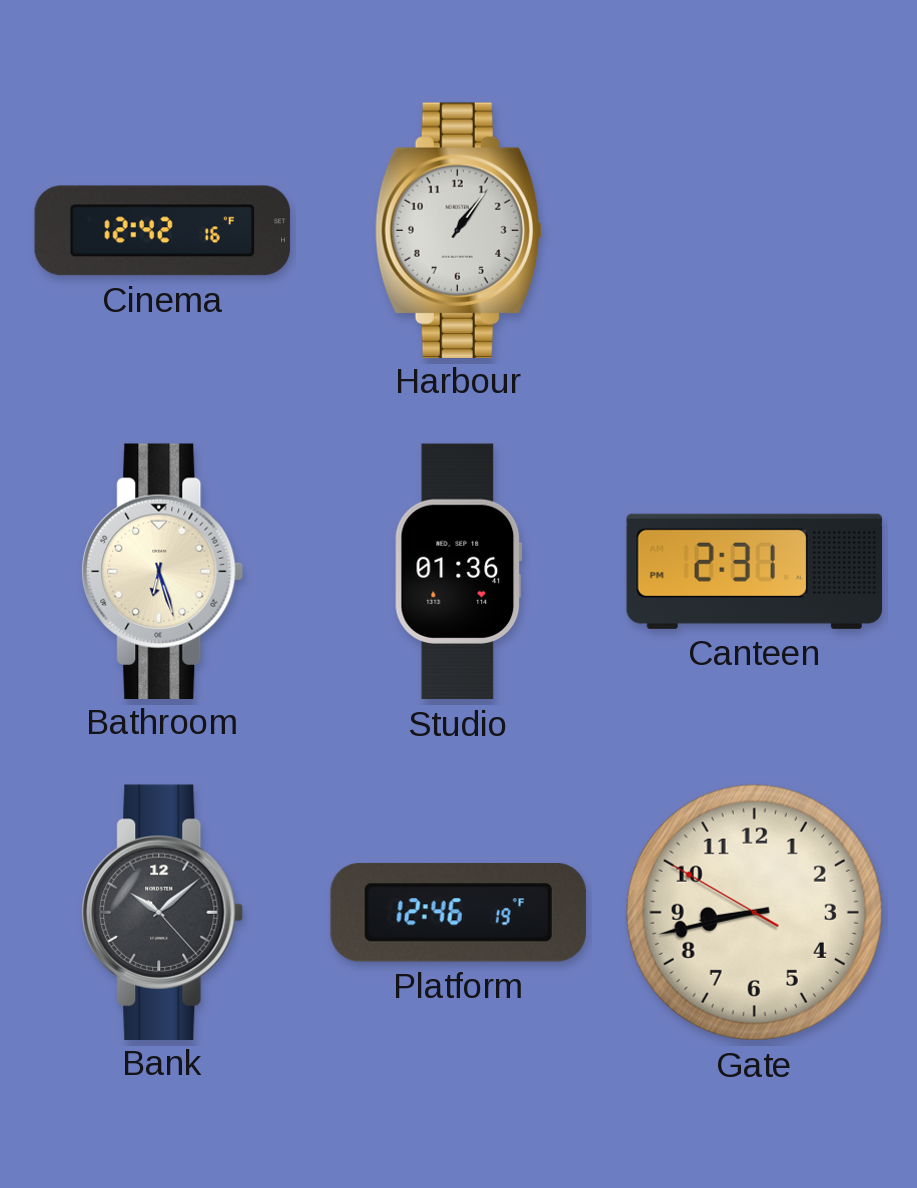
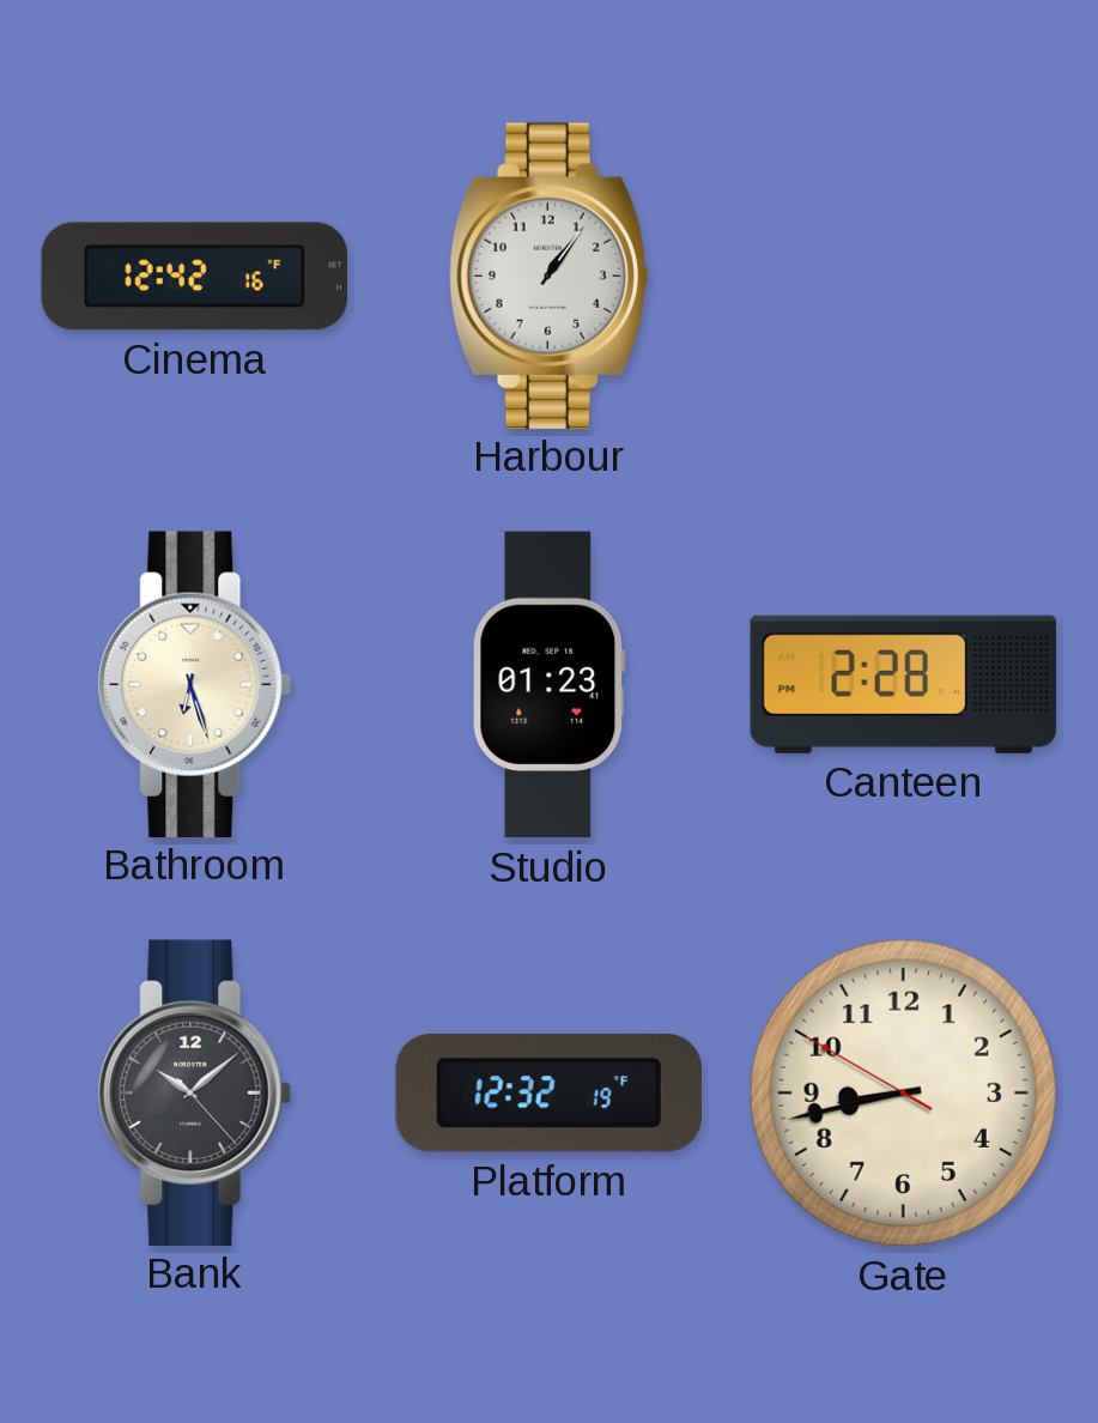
Studio: 01:36 -> 01:23 (550, 685)
Canteen: 2:31 -> 2:28 (904, 684)
Platform: 12:46 -> 12:32 (548, 1092)
